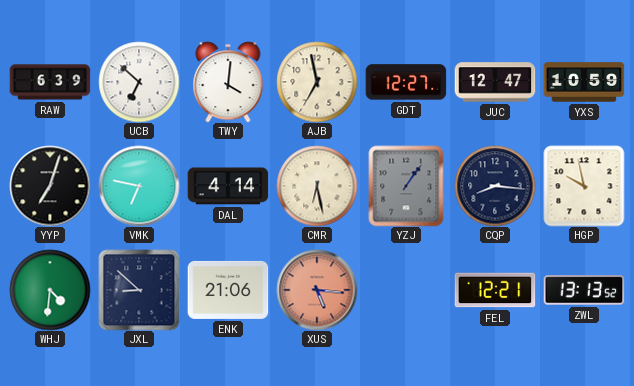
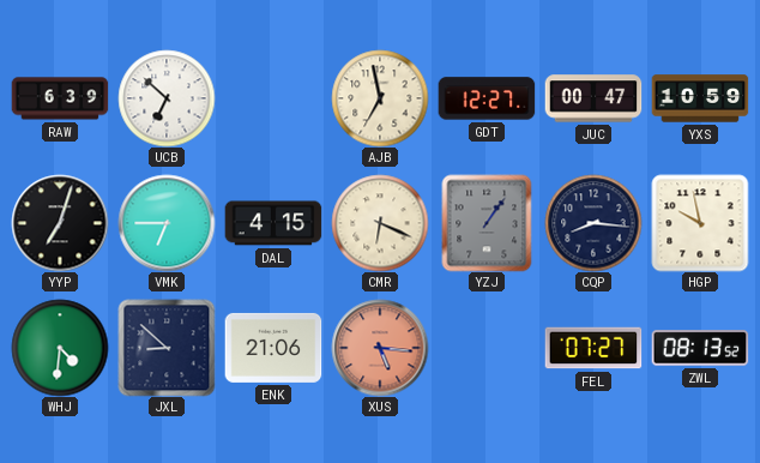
TWY: 4:01 -> none (228, 82)
JUC: 12:47 -> 00:47 (593, 98)
VMK: 6:47 -> 6:45 (167, 223)
DAL: 4:14 -> 4:15 (273, 223)
CMR: 6:28 -> 6:19 (380, 223)
FEL: 12:21 -> 07:27 (593, 348)
ZWL: 13:13 -> 08:13 (700, 348)
